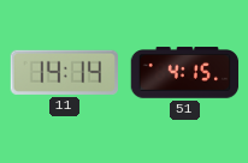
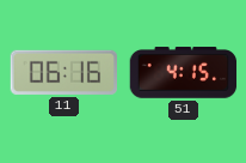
11: 14:14 -> 06:16 (63, 72)
